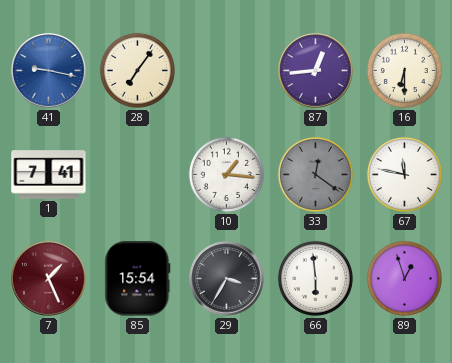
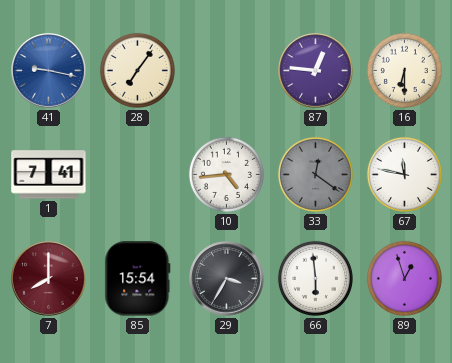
87: 12:44 -> 12:46 (316, 71)
10: 1:16 -> 4:44 (226, 174)
7: 1:26 -> 8:00 (49, 279)
